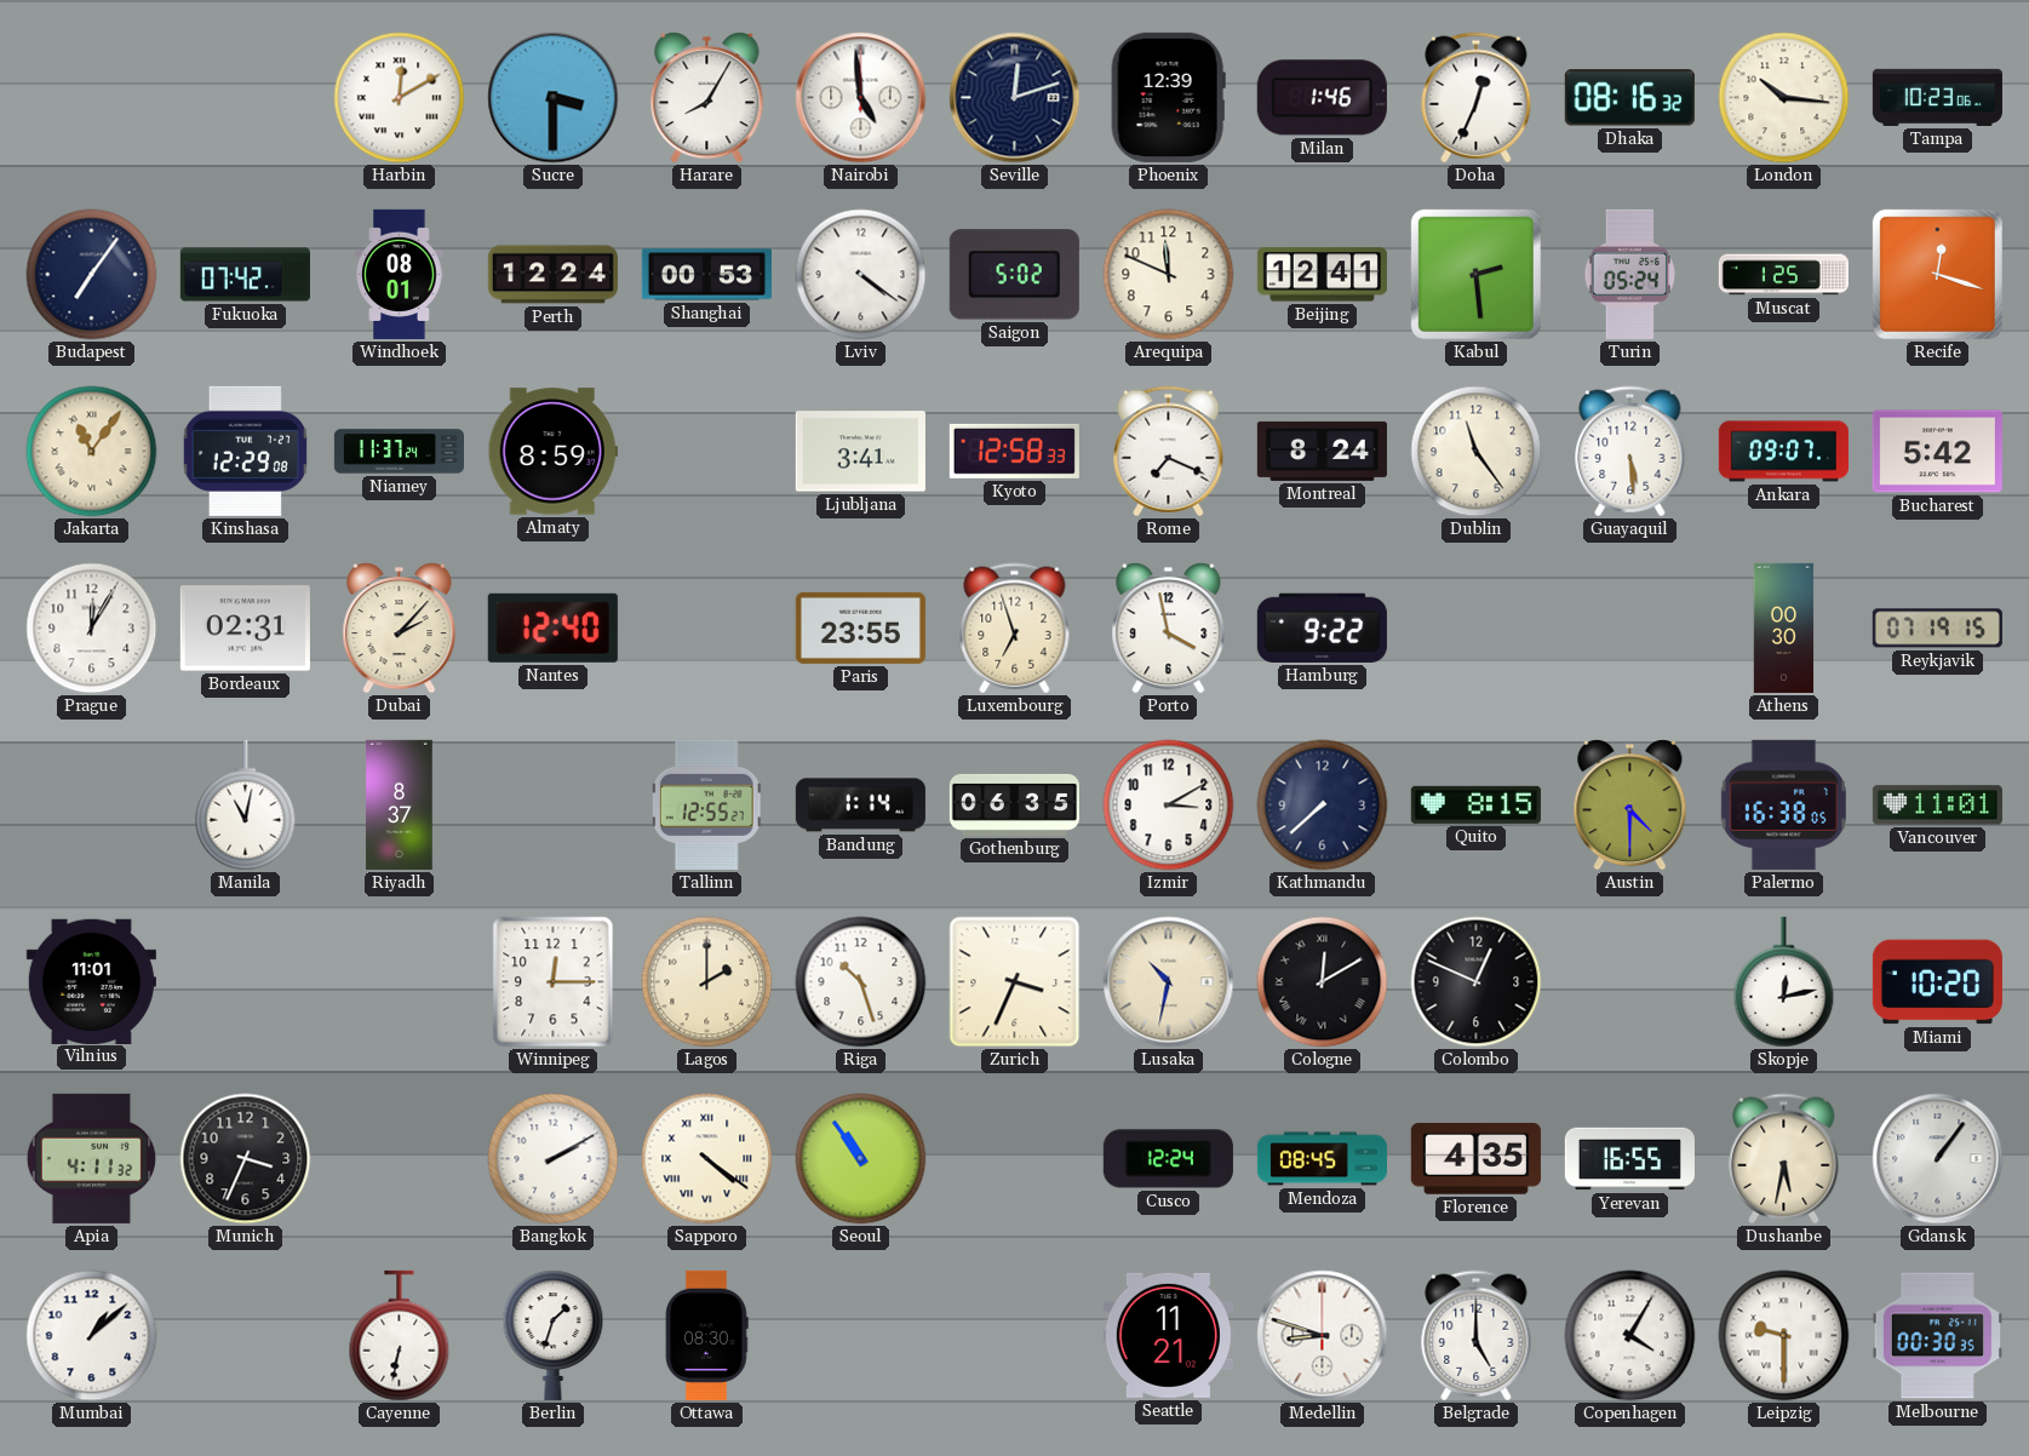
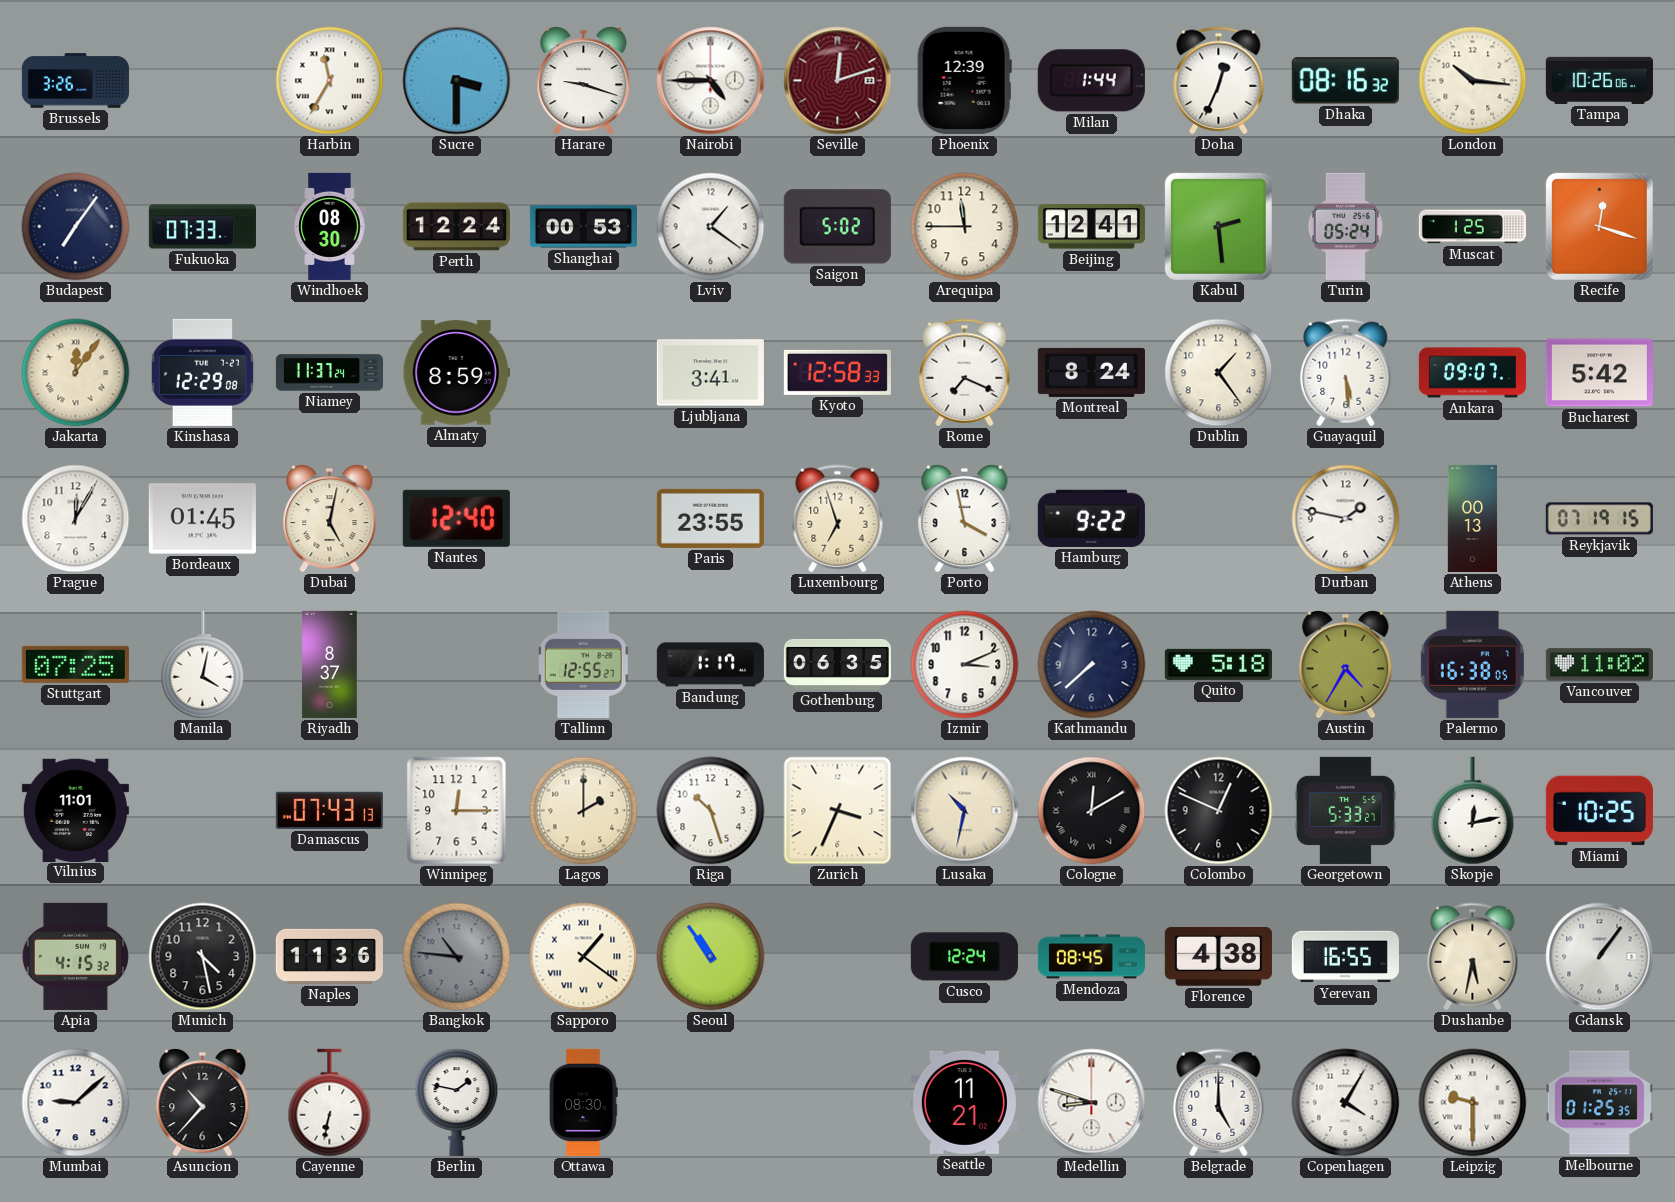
Brussels: none -> 3:26 (75, 81)
Harbin: 12:10 -> 11:35 (330, 81)
Harare: 8:05 -> 9:18 (584, 81)
Nairobi: 4:59 -> 4:45 (711, 81)
Seville dial: navy -> burgundy (838, 81)
Milan: 1:46 -> 1:44 (1091, 81)
Tampa: 10:23 -> 10:26 (1599, 80)
Fukuoka: 07:42 -> 07:33 (202, 227)
Windhoek: 08:01 -> 08:30 (330, 226)
Lviv: 4:21 -> 1:21 (711, 227)
Arequipa: 11:49 -> 11:45 (965, 227)
Jakarta: 11:06 -> 12:06 (76, 373)
Dublin: 11:24 -> 1:24 (1219, 373)
Bordeaux: 02:31 -> 01:45 (202, 519)
Dubai: 2:07 -> 5:02 (330, 519)
Durban: none -> 1:47 (1346, 519)
Athens: 00:30 -> 00:13 (1473, 518)
Stuttgart: none -> 07:25 (75, 664)
Manila: 11:02 -> 4:02 (203, 665)
Bandung: 1:14 -> 1:17 (710, 665)
Izmir: 3:10 -> 3:11 (965, 665)
Quito: 8:15 -> 5:18 (1218, 664)
Austin: 4:30 -> 4:35 (1346, 665)
Vancouver: 11:01 -> 11:02 (1599, 665)
Damascus: none -> 07:43 (329, 810)
Georgetown: none -> 5:33 (1345, 810)
Miami: 10:20 -> 10:25 (1599, 811)
Apia: 4:11 -> 4:15 (75, 956)
Munich: 3:34 -> 4:28 (203, 957)
Naples: none -> 11:36 (329, 956)
Bangkok: 2:10 -> 10:46 (457, 957)
Bangkok dial: white -> grey (457, 957)
Sapporo: 4:21 -> 1:21 (584, 957)
Florence: 4:35 -> 4:38 (1218, 957)
Mumbai: 1:08 -> 9:08 (76, 1103)
Asuncion: none -> 10:37 (203, 1103)
Berlin: 1:33 -> 1:47 (457, 1102)
Melbourne: 00:30 -> 01:25 (1599, 1103)
